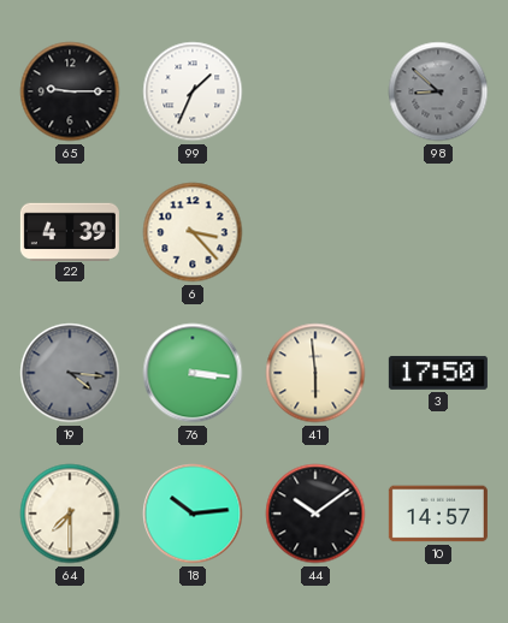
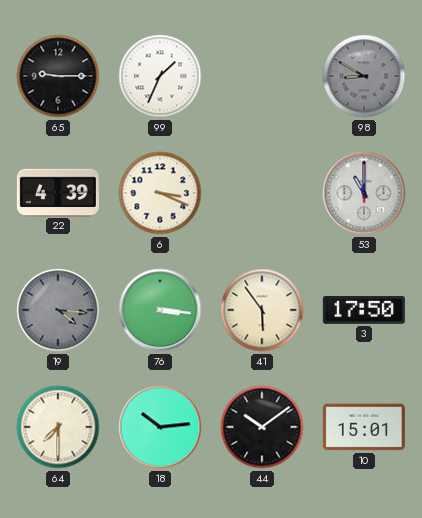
98: 8:52 -> 8:50 (364, 76)
6: 3:23 -> 3:19 (160, 193)
53: none -> 11:00 (364, 193)
41: 5:59 -> 5:54 (262, 310)
10: 14:57 -> 15:01 (364, 427)
